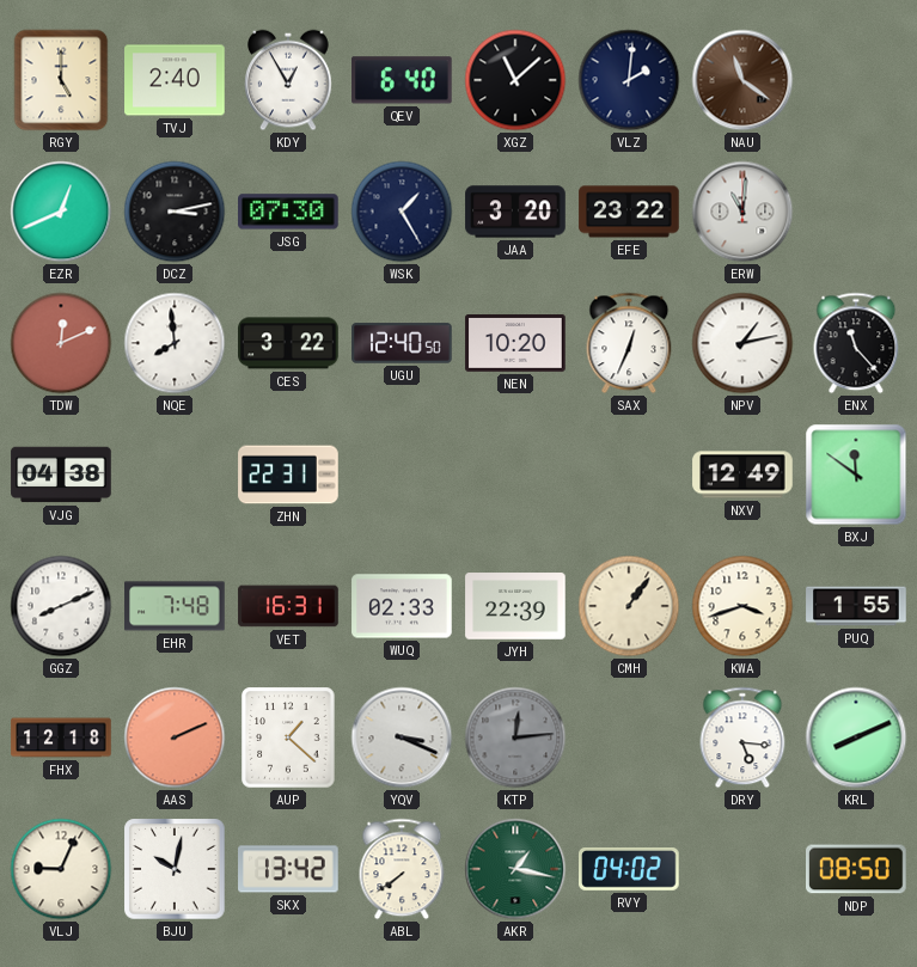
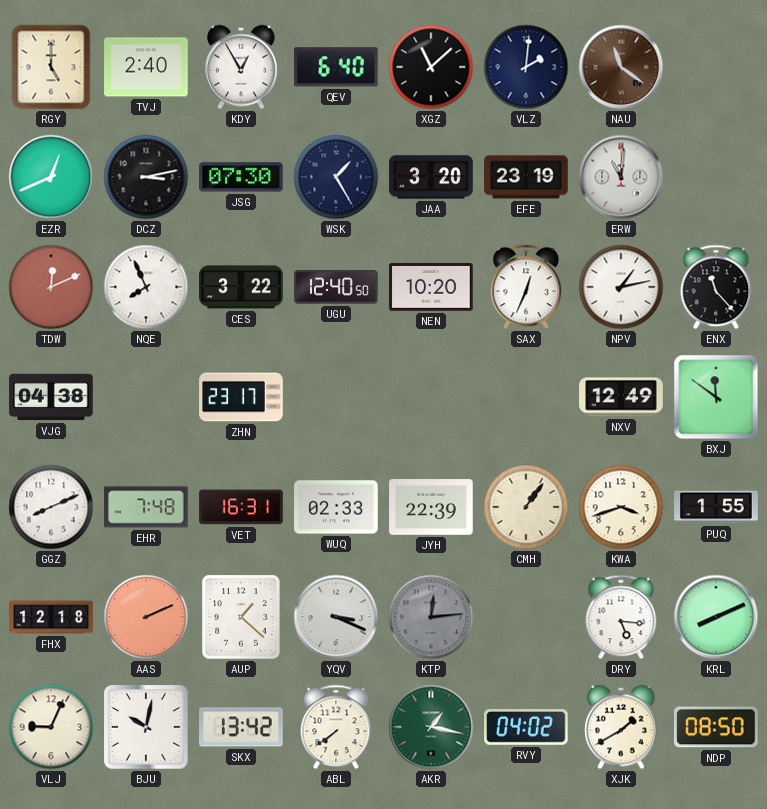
EFE: 23:22 -> 23:19 (526, 177)
NQE: 7:59 -> 7:56 (146, 287)
ZHN: 22:31 -> 23:17 (241, 397)
XJK: none -> 1:40 (621, 727)
